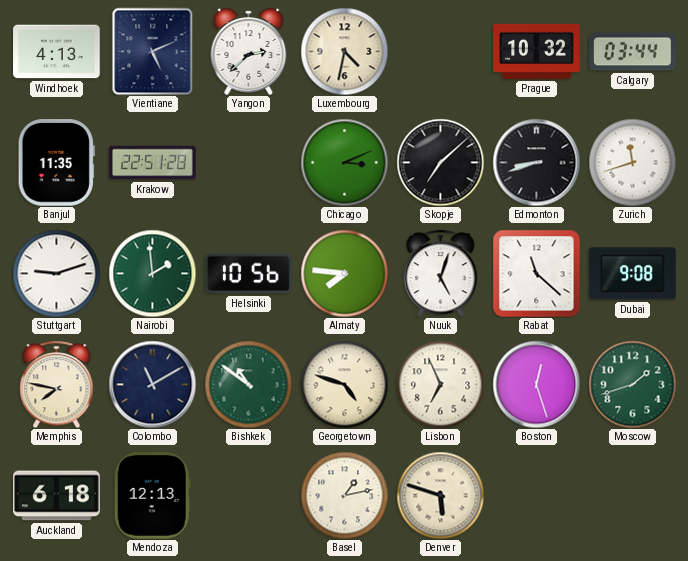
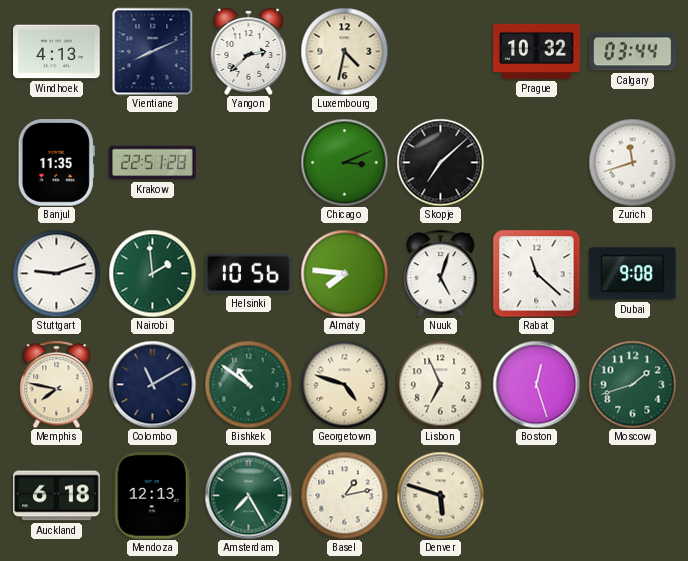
Vientiane: 5:11 -> 8:11 (153, 51)
Edmonton: 8:42 -> none (536, 162)
Amsterdam: none -> 7:25 (248, 495)
